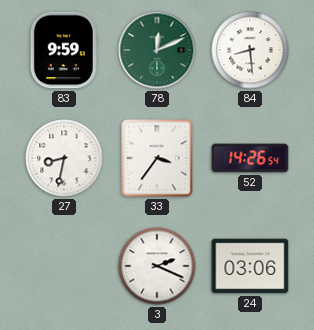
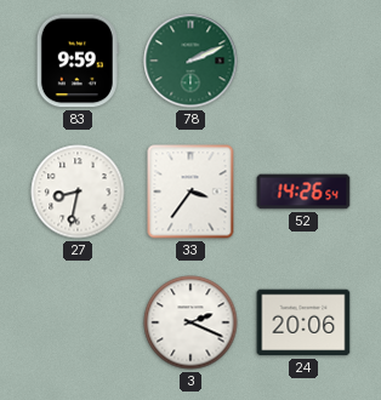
78: 12:11 -> 2:11 (190, 61)
84: 8:29 -> none (250, 50)
24: 03:06 -> 20:06 (303, 322)
